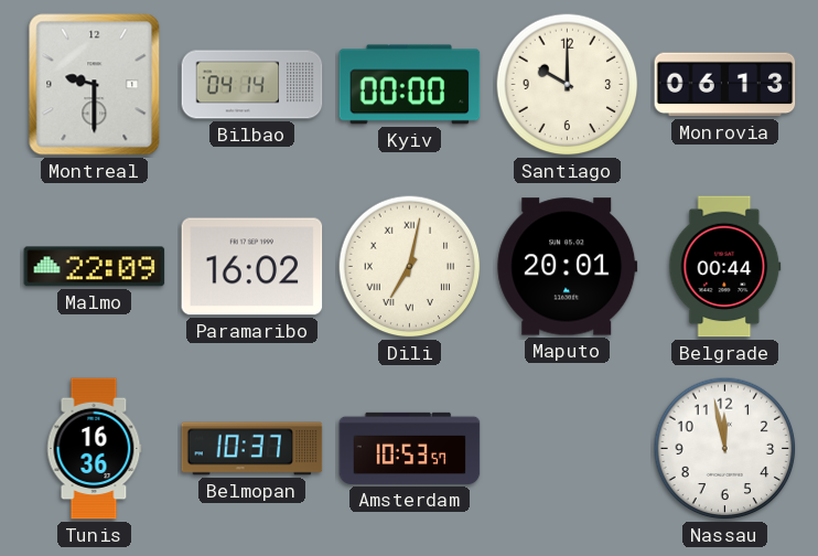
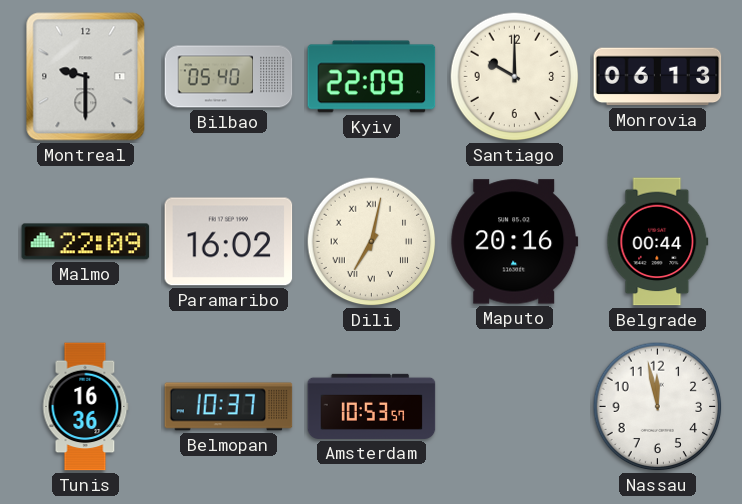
Bilbao: 04:14 -> 05:40 (229, 77)
Kyiv: 00:00 -> 22:09 (372, 77)
Maputo: 20:01 -> 20:16 (515, 242)
